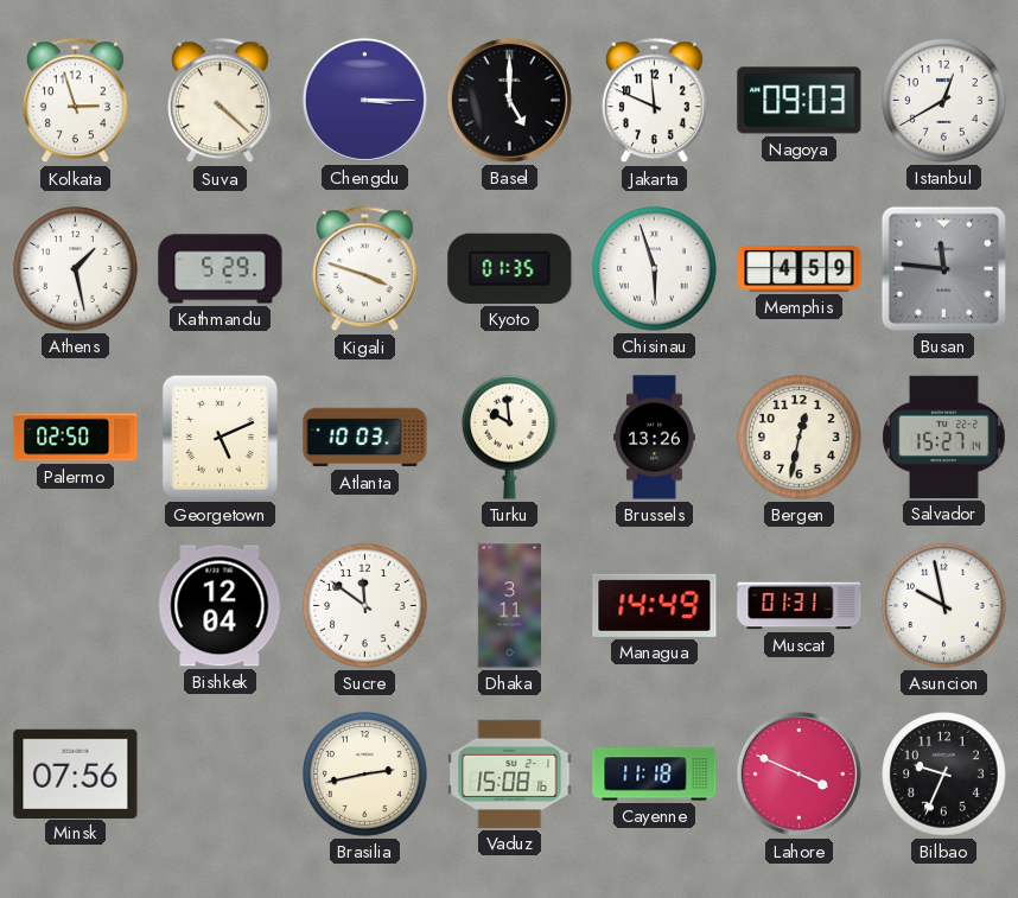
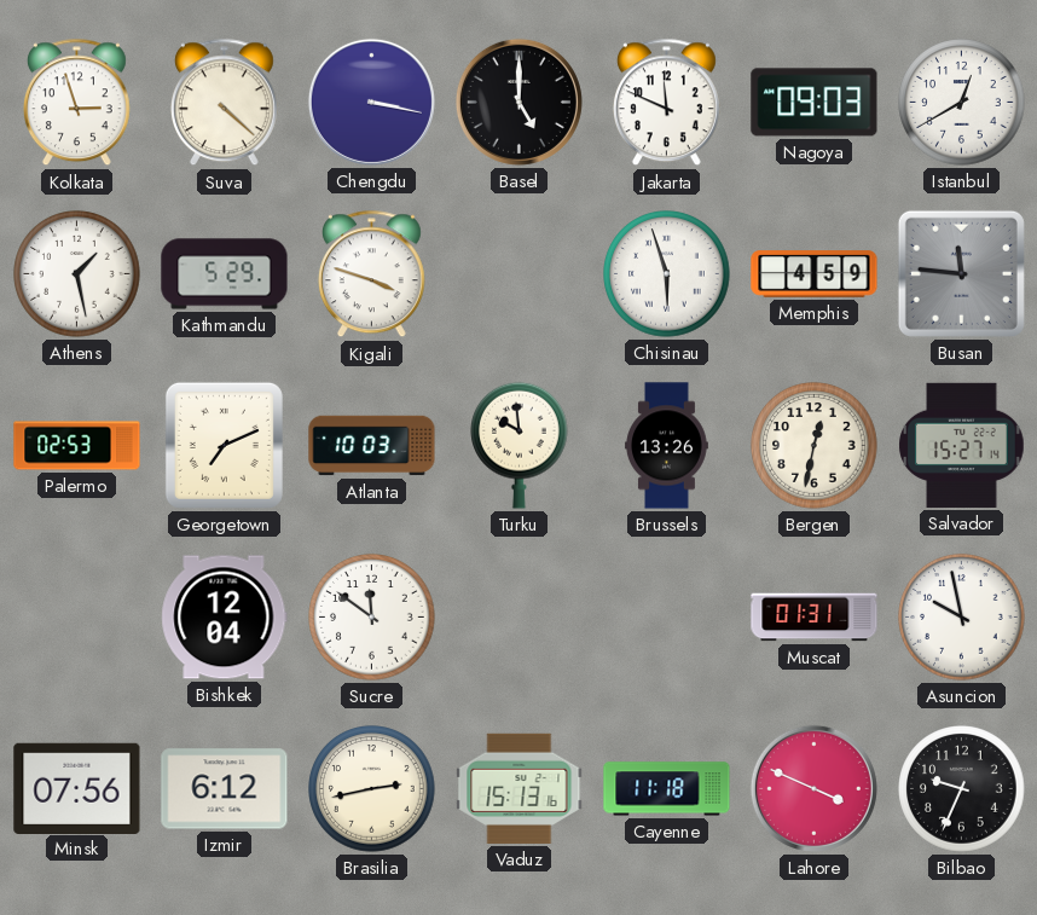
Chengdu: 3:15 -> 3:17 (371, 102)
Kyoto: 01:35 -> none (510, 268)
Palermo: 02:50 -> 02:53 (77, 446)
Georgetown: 5:11 -> 7:11 (224, 445)
Dhaka: 3:11 -> none (509, 606)
Managua: 14:49 -> none (655, 605)
Izmir: none -> 6:12 (225, 789)
Vaduz: 15:08 -> 15:13 (520, 788)
